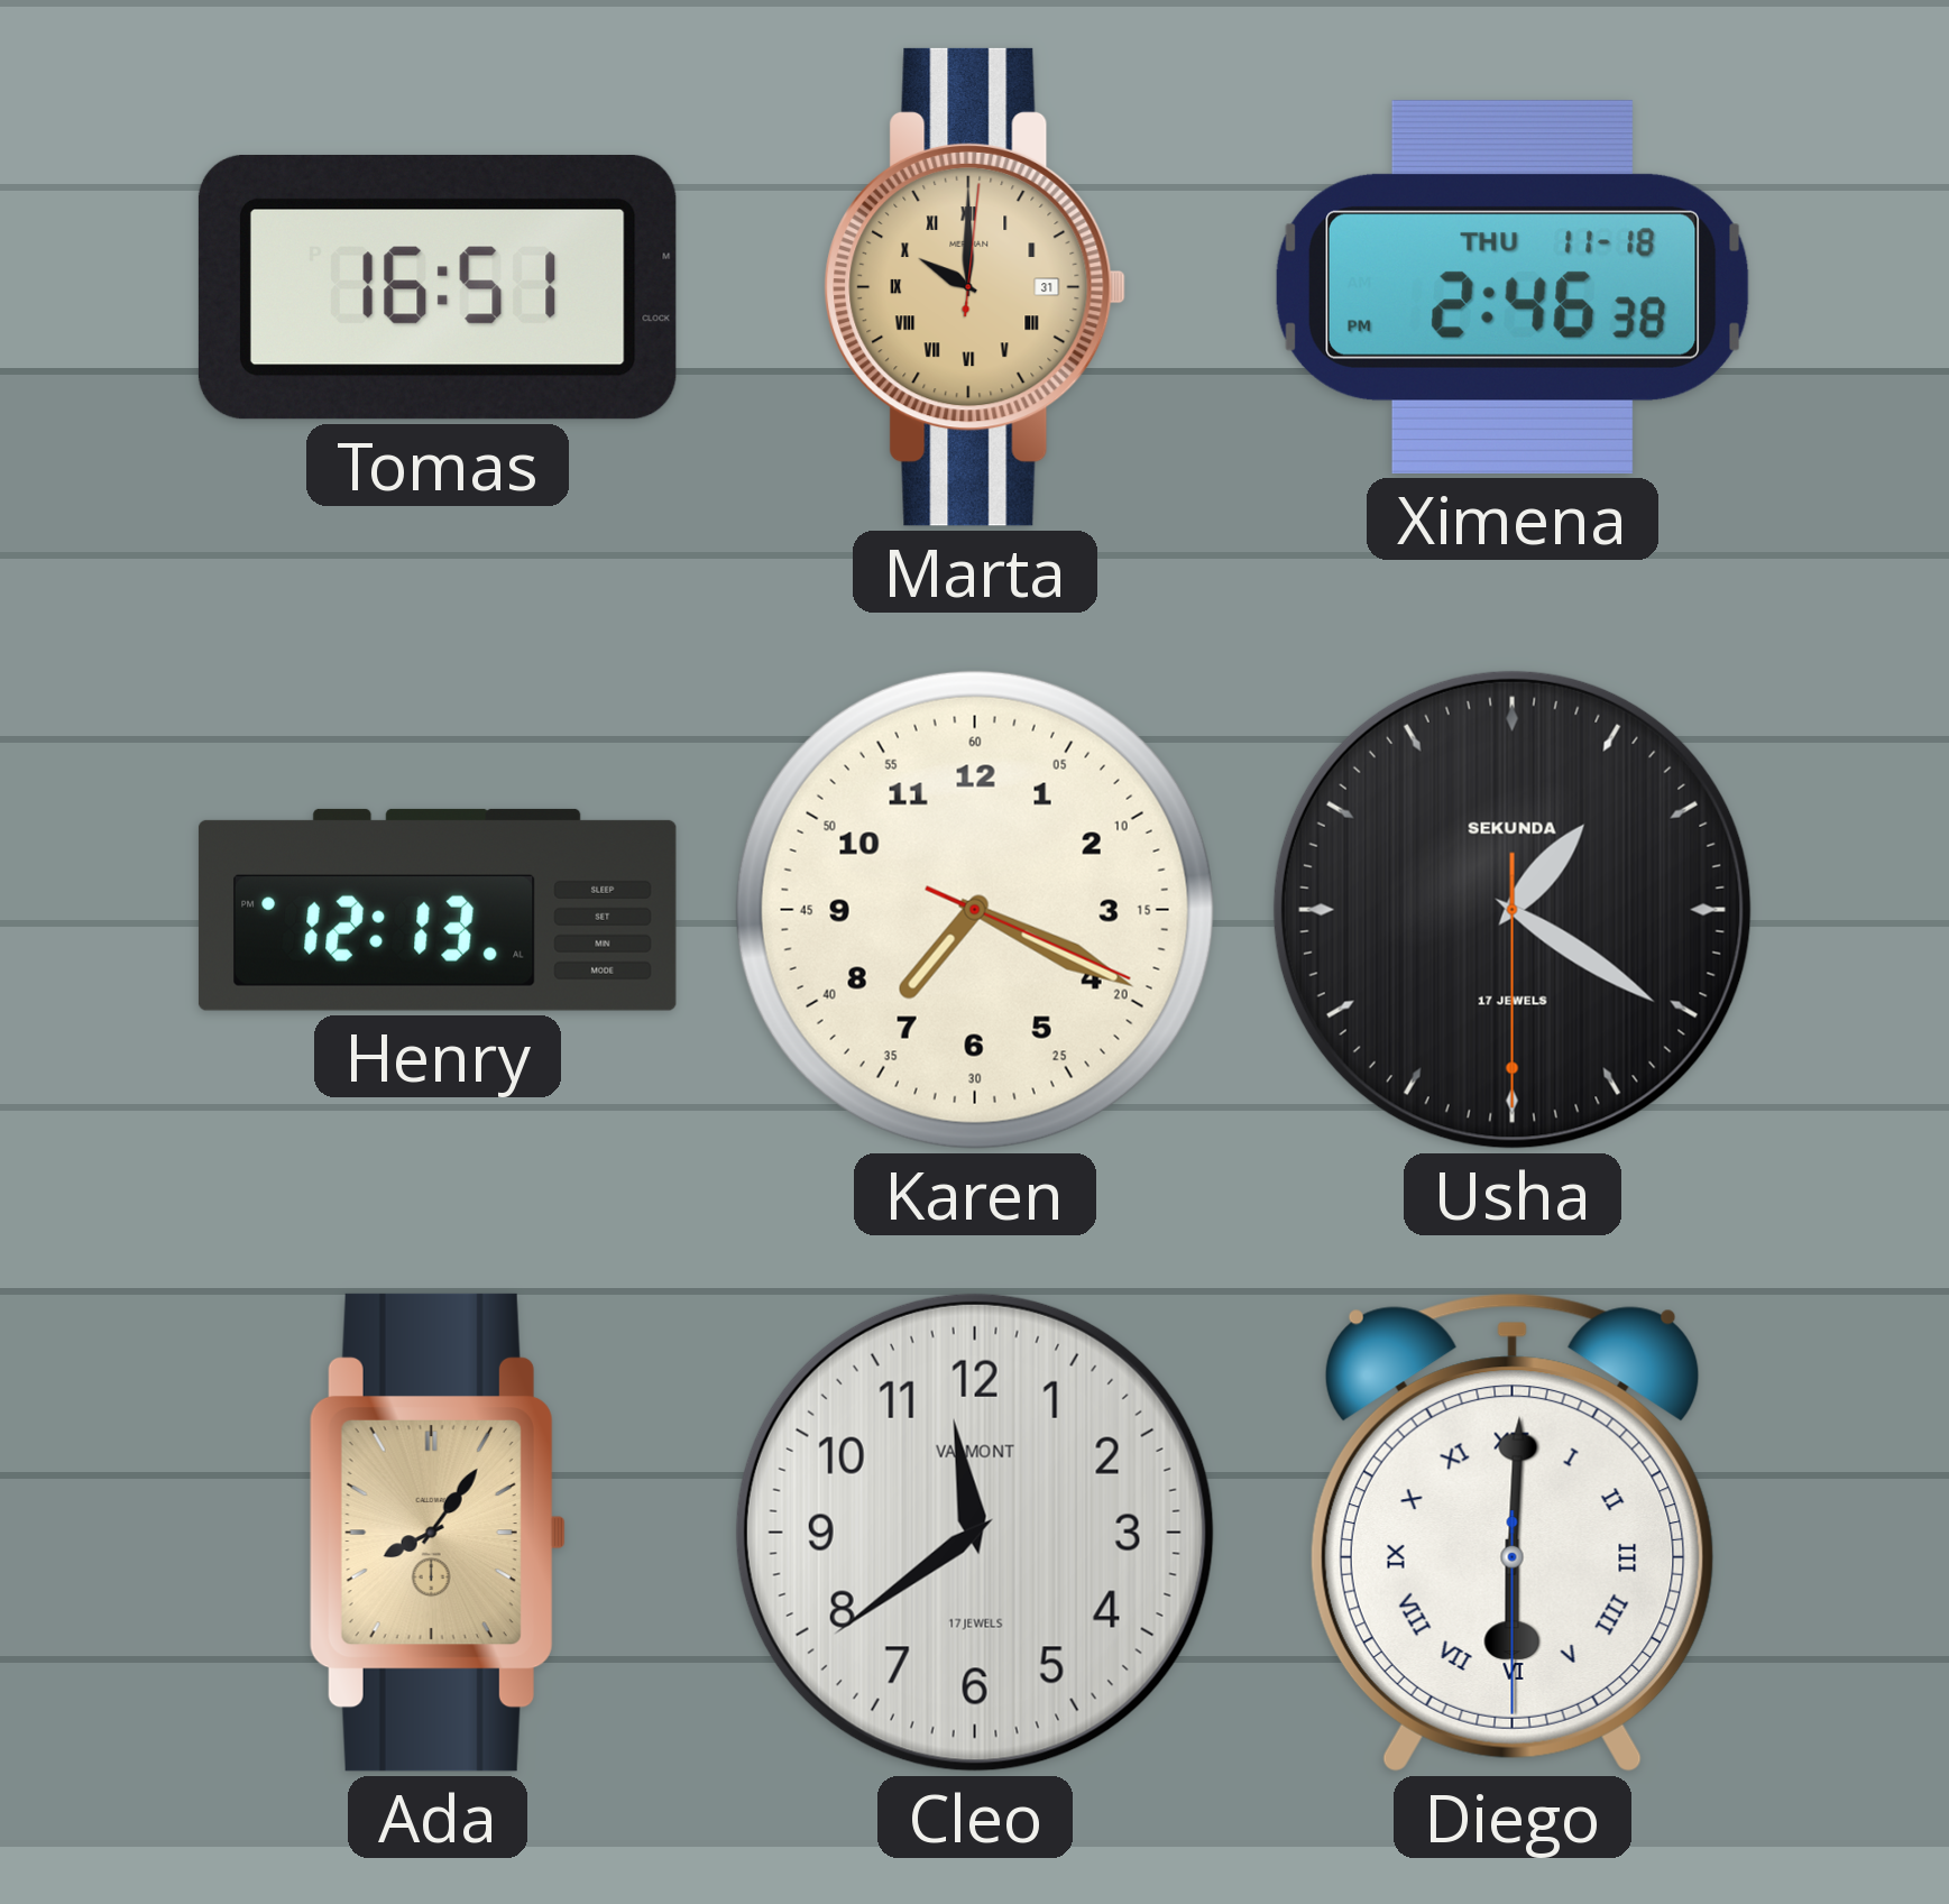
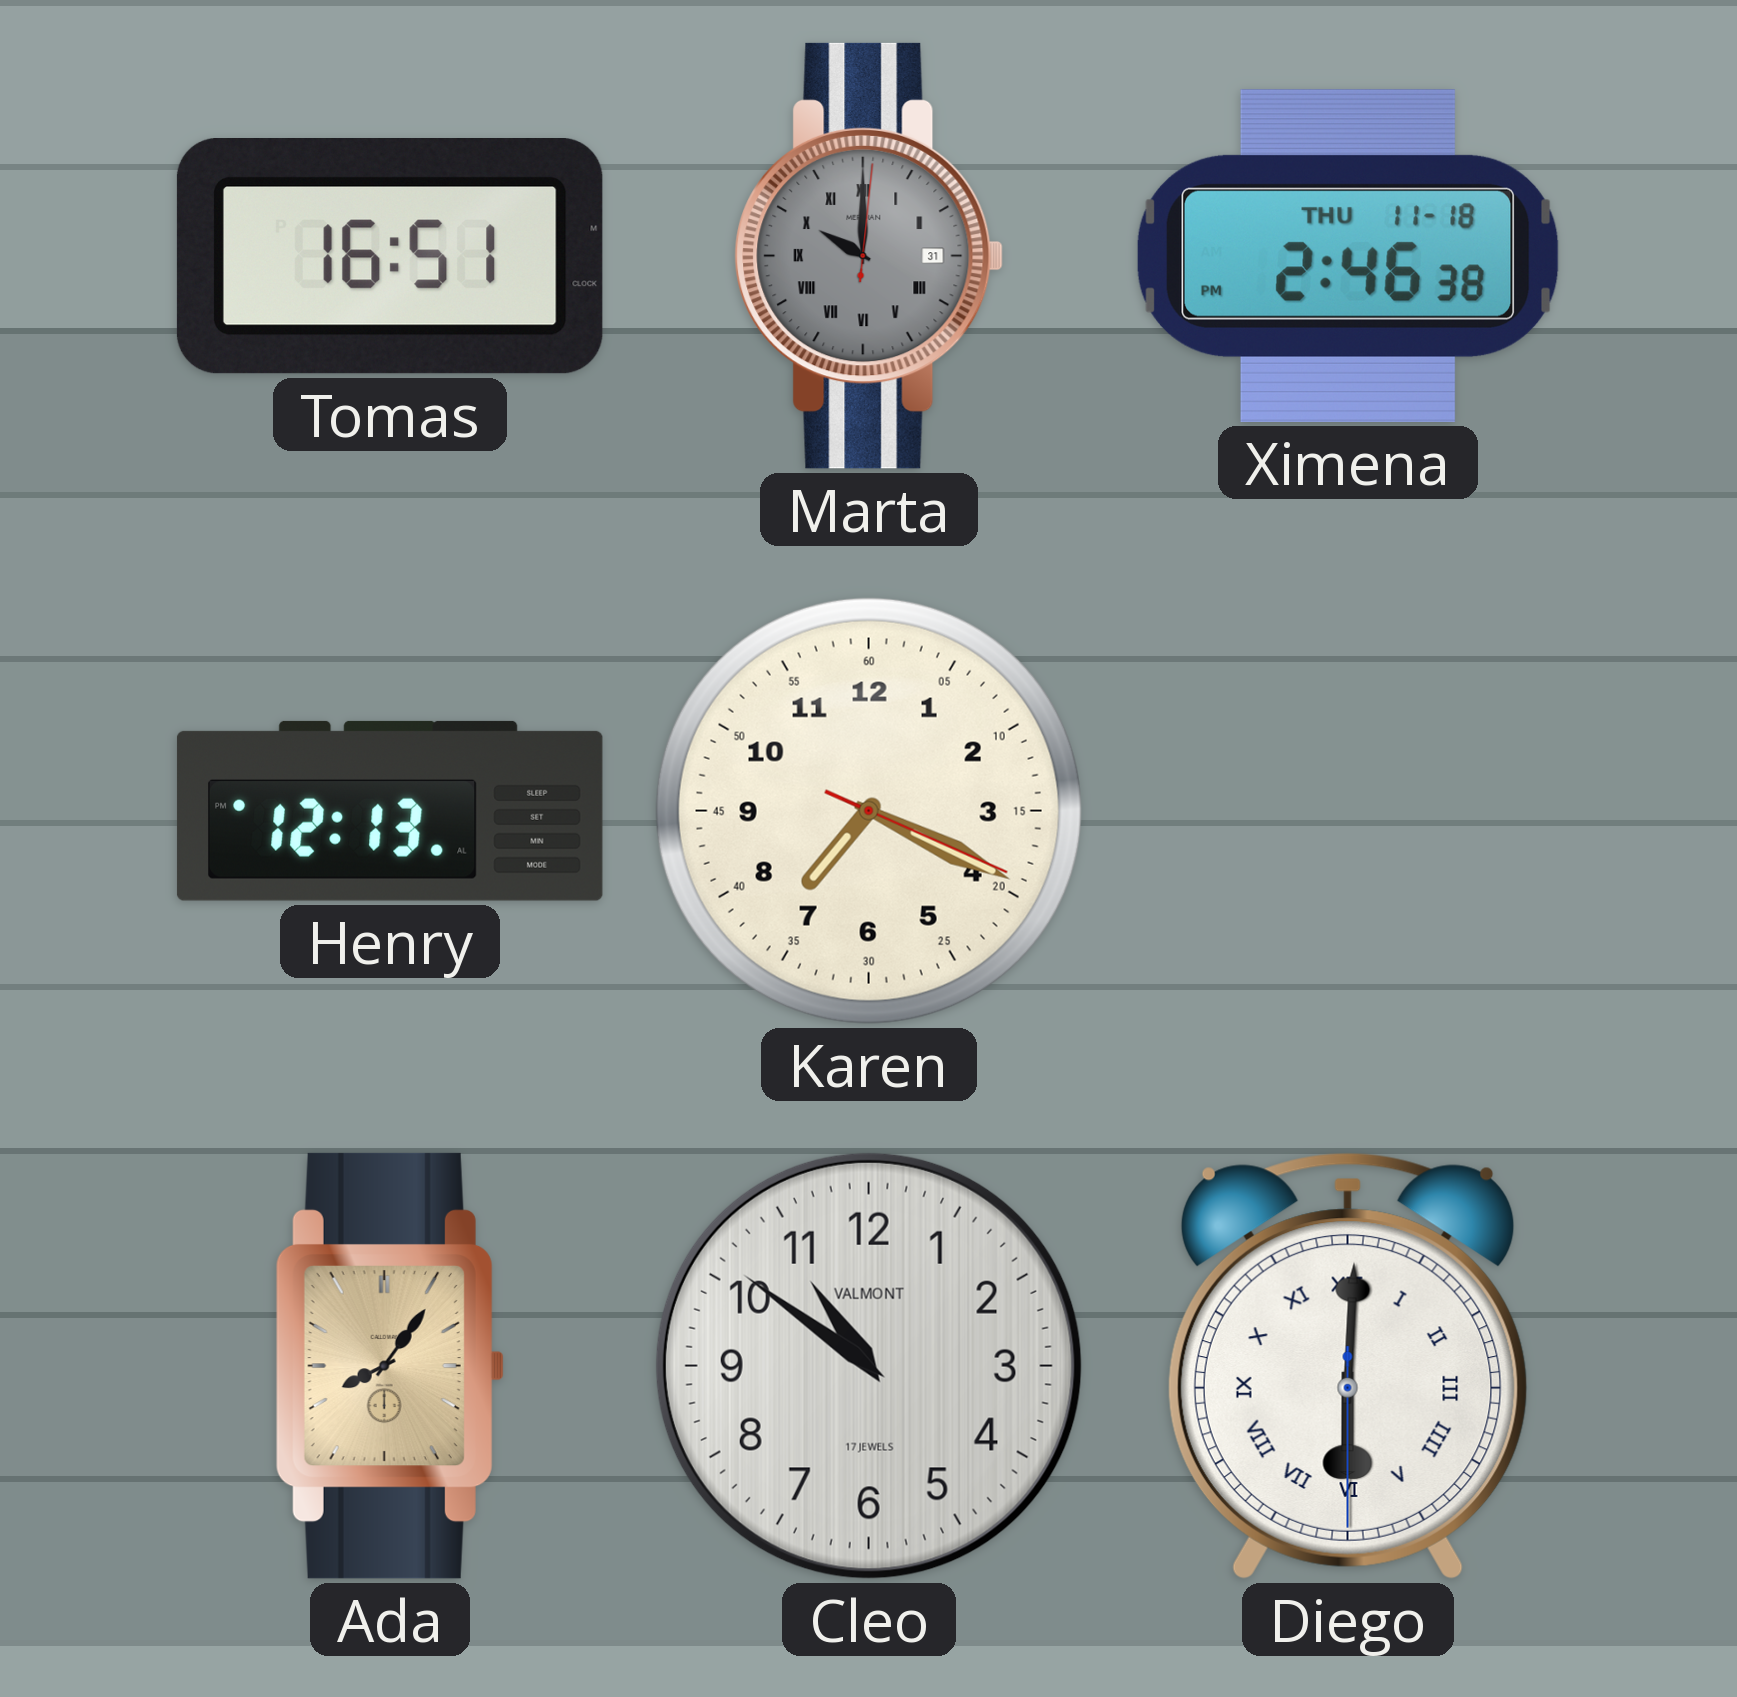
Marta dial: champagne -> grey (869, 256)
Usha: 1:20 -> none (1513, 910)
Cleo: 11:39 -> 10:51 (869, 1366)
